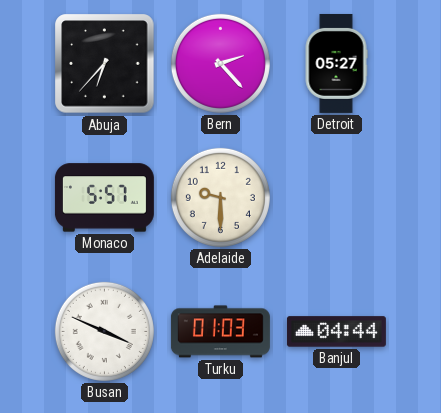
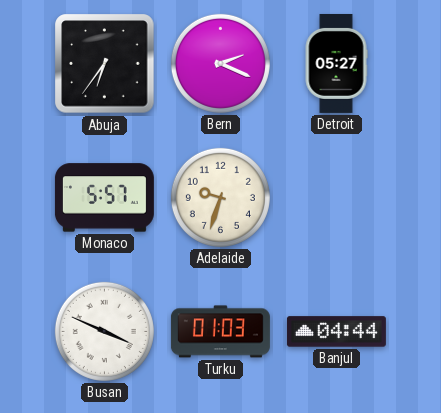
Abuja: 6:37 -> 6:36 (105, 64)
Bern: 2:23 -> 2:19 (220, 63)
Adelaide: 9:30 -> 9:33 (220, 197)
